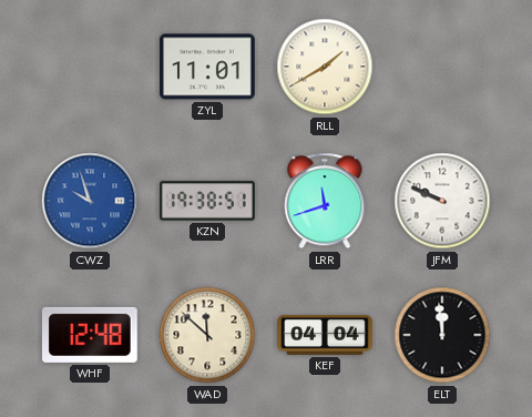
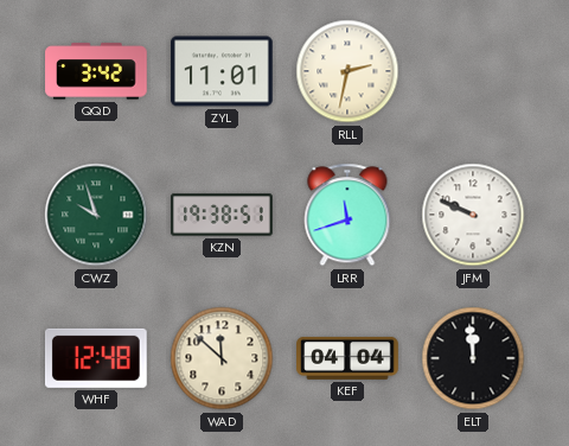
QQD: none -> 3:42 (96, 71)
RLL: 1:40 -> 2:32 (347, 71)
CWZ dial: blue -> green (96, 215)
